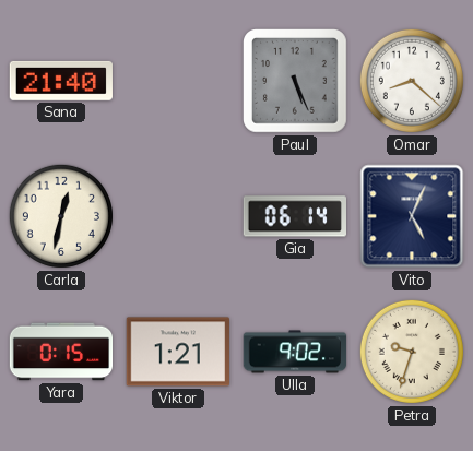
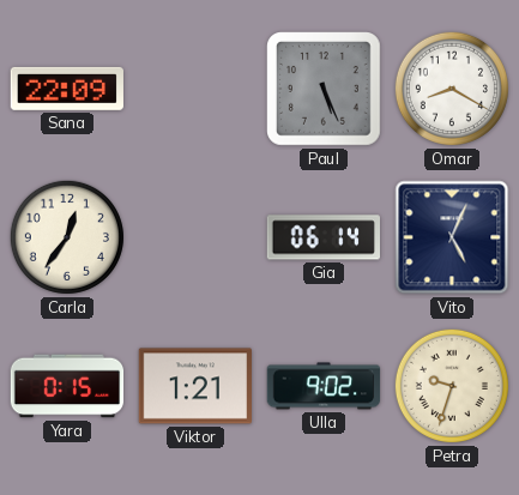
Sana: 21:40 -> 22:09 (67, 89)
Omar: 8:22 -> 8:20 (452, 89)
Carla: 12:32 -> 12:36 (67, 237)
